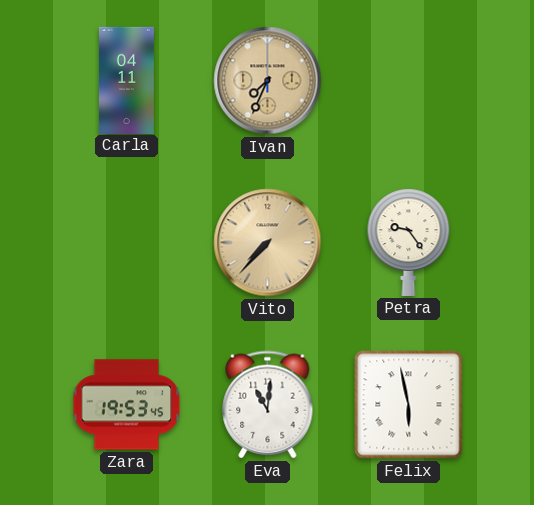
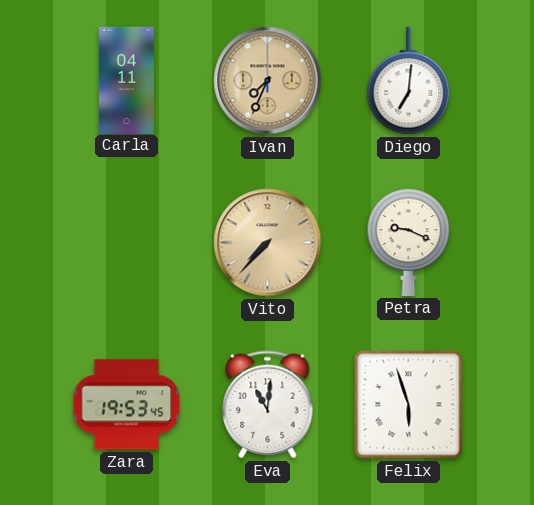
Diego: none -> 7:01 (409, 81)
Petra: 9:24 -> 9:19 (409, 242)
Felix: 5:58 -> 5:57 (409, 405)
